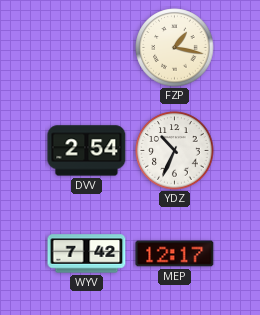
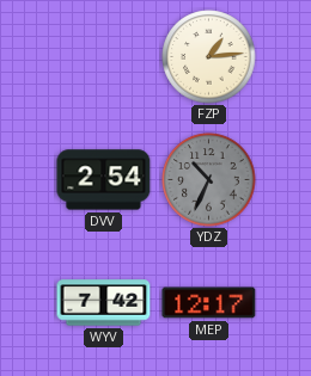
FZP: 1:17 -> 1:14 (209, 57)
YDZ dial: white -> grey (209, 180)
